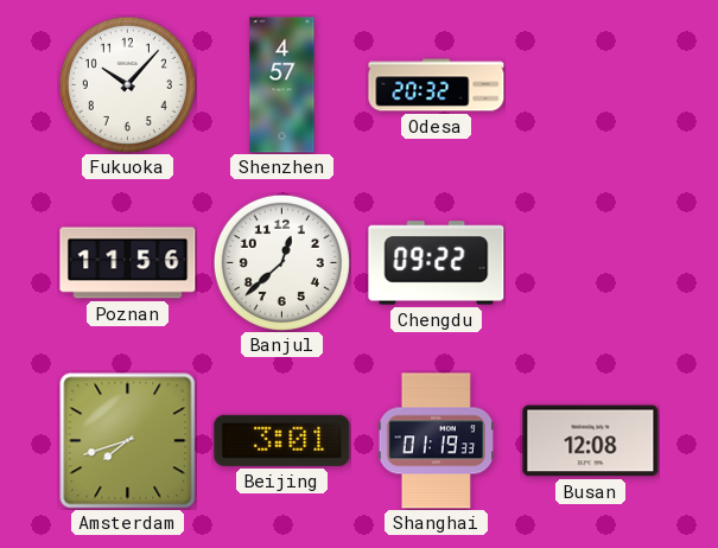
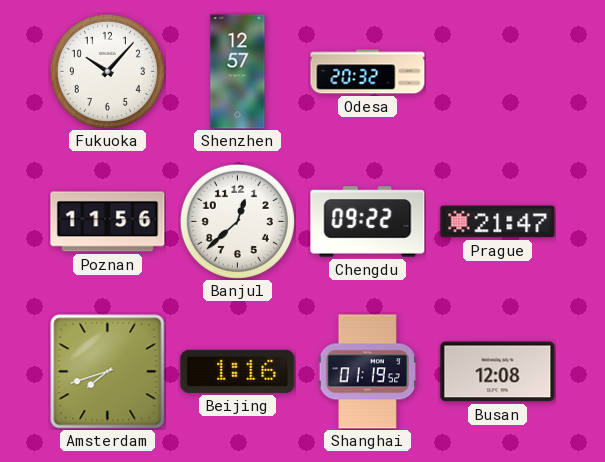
Shenzhen: 4:57 -> 12:57 (238, 72)
Prague: none -> 21:47 (498, 222)
Beijing: 3:01 -> 1:16 (238, 371)
Shanghai: 01:19:33 -> 01:19:52 (367, 372)
